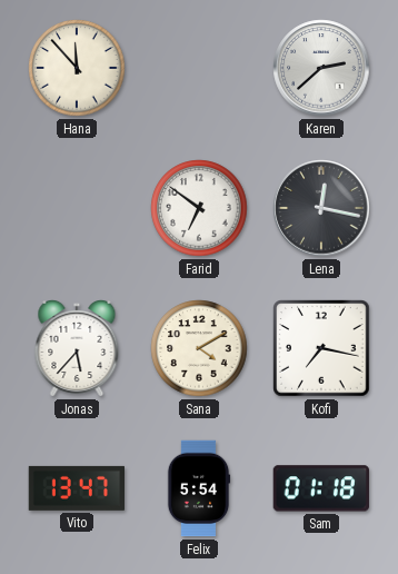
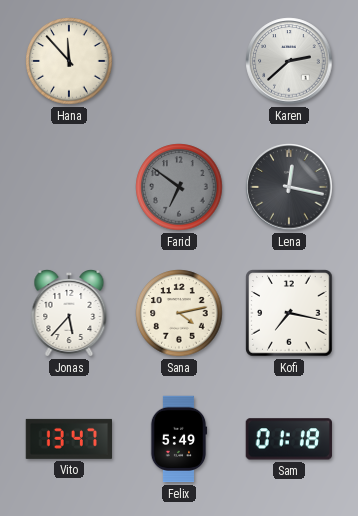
Farid dial: white -> grey (179, 187)
Sana: 4:10 -> 4:13 (179, 313)
Felix: 5:54 -> 5:49 (179, 439)
